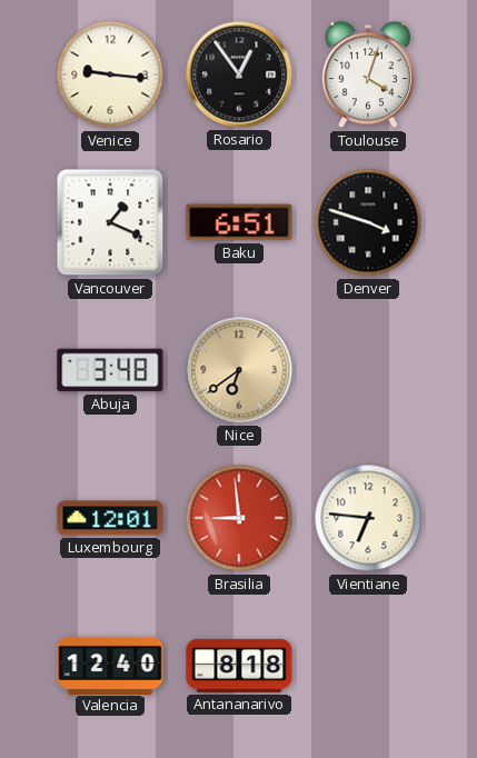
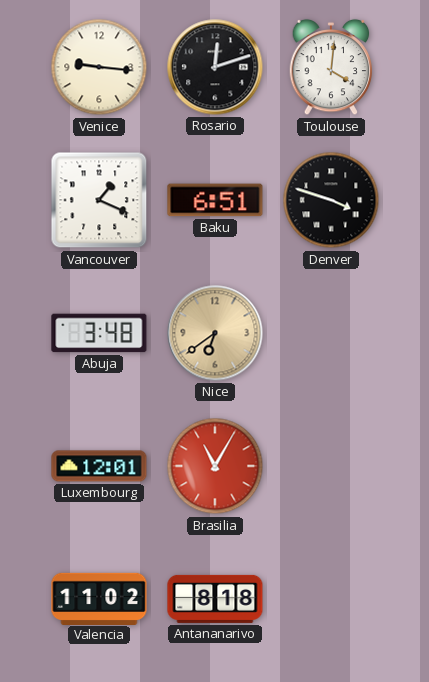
Rosario: 12:54 -> 12:12 (215, 67)
Toulouse: 4:03 -> 4:01 (331, 67)
Brasilia: 8:59 -> 11:05 (215, 466)
Vientiane: 6:46 -> none (368, 518)
Valencia: 12:40 -> 11:02 (99, 598)
